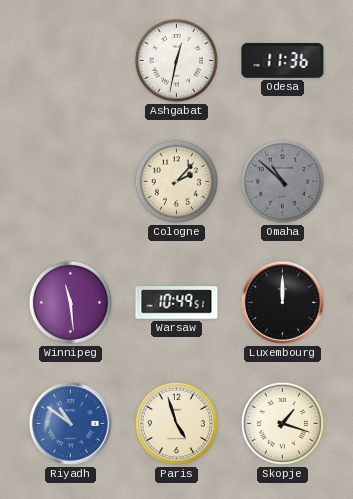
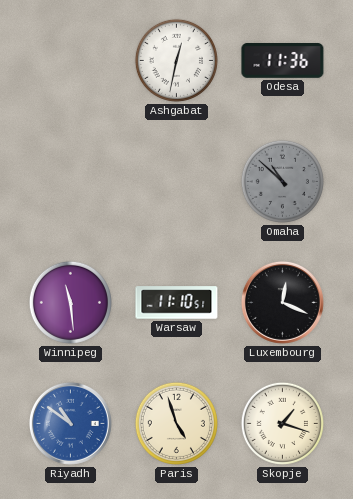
Cologne: 2:07 -> none (176, 181)
Warsaw: 10:49 -> 11:10 (177, 303)
Luxembourg: 12:00 -> 12:19 (282, 302)
